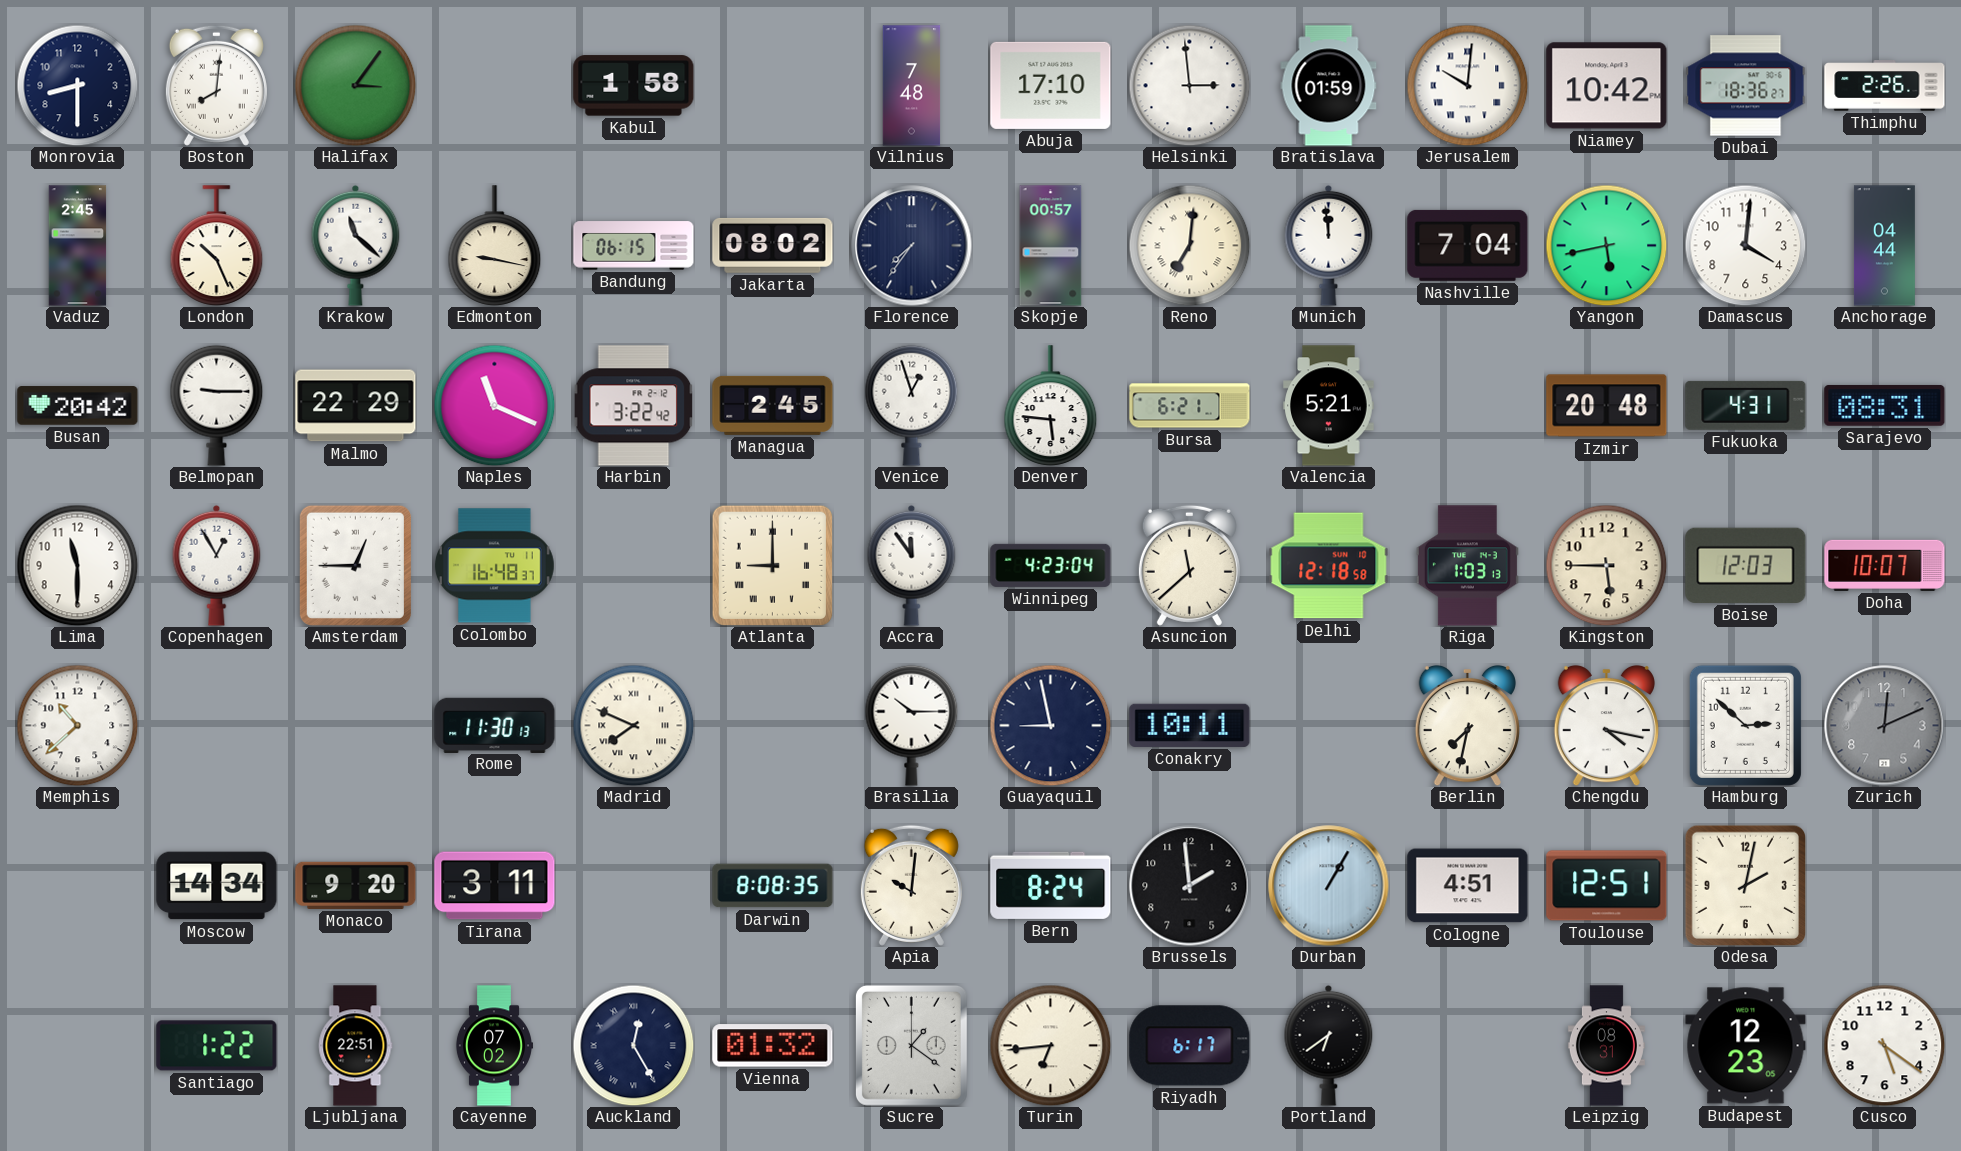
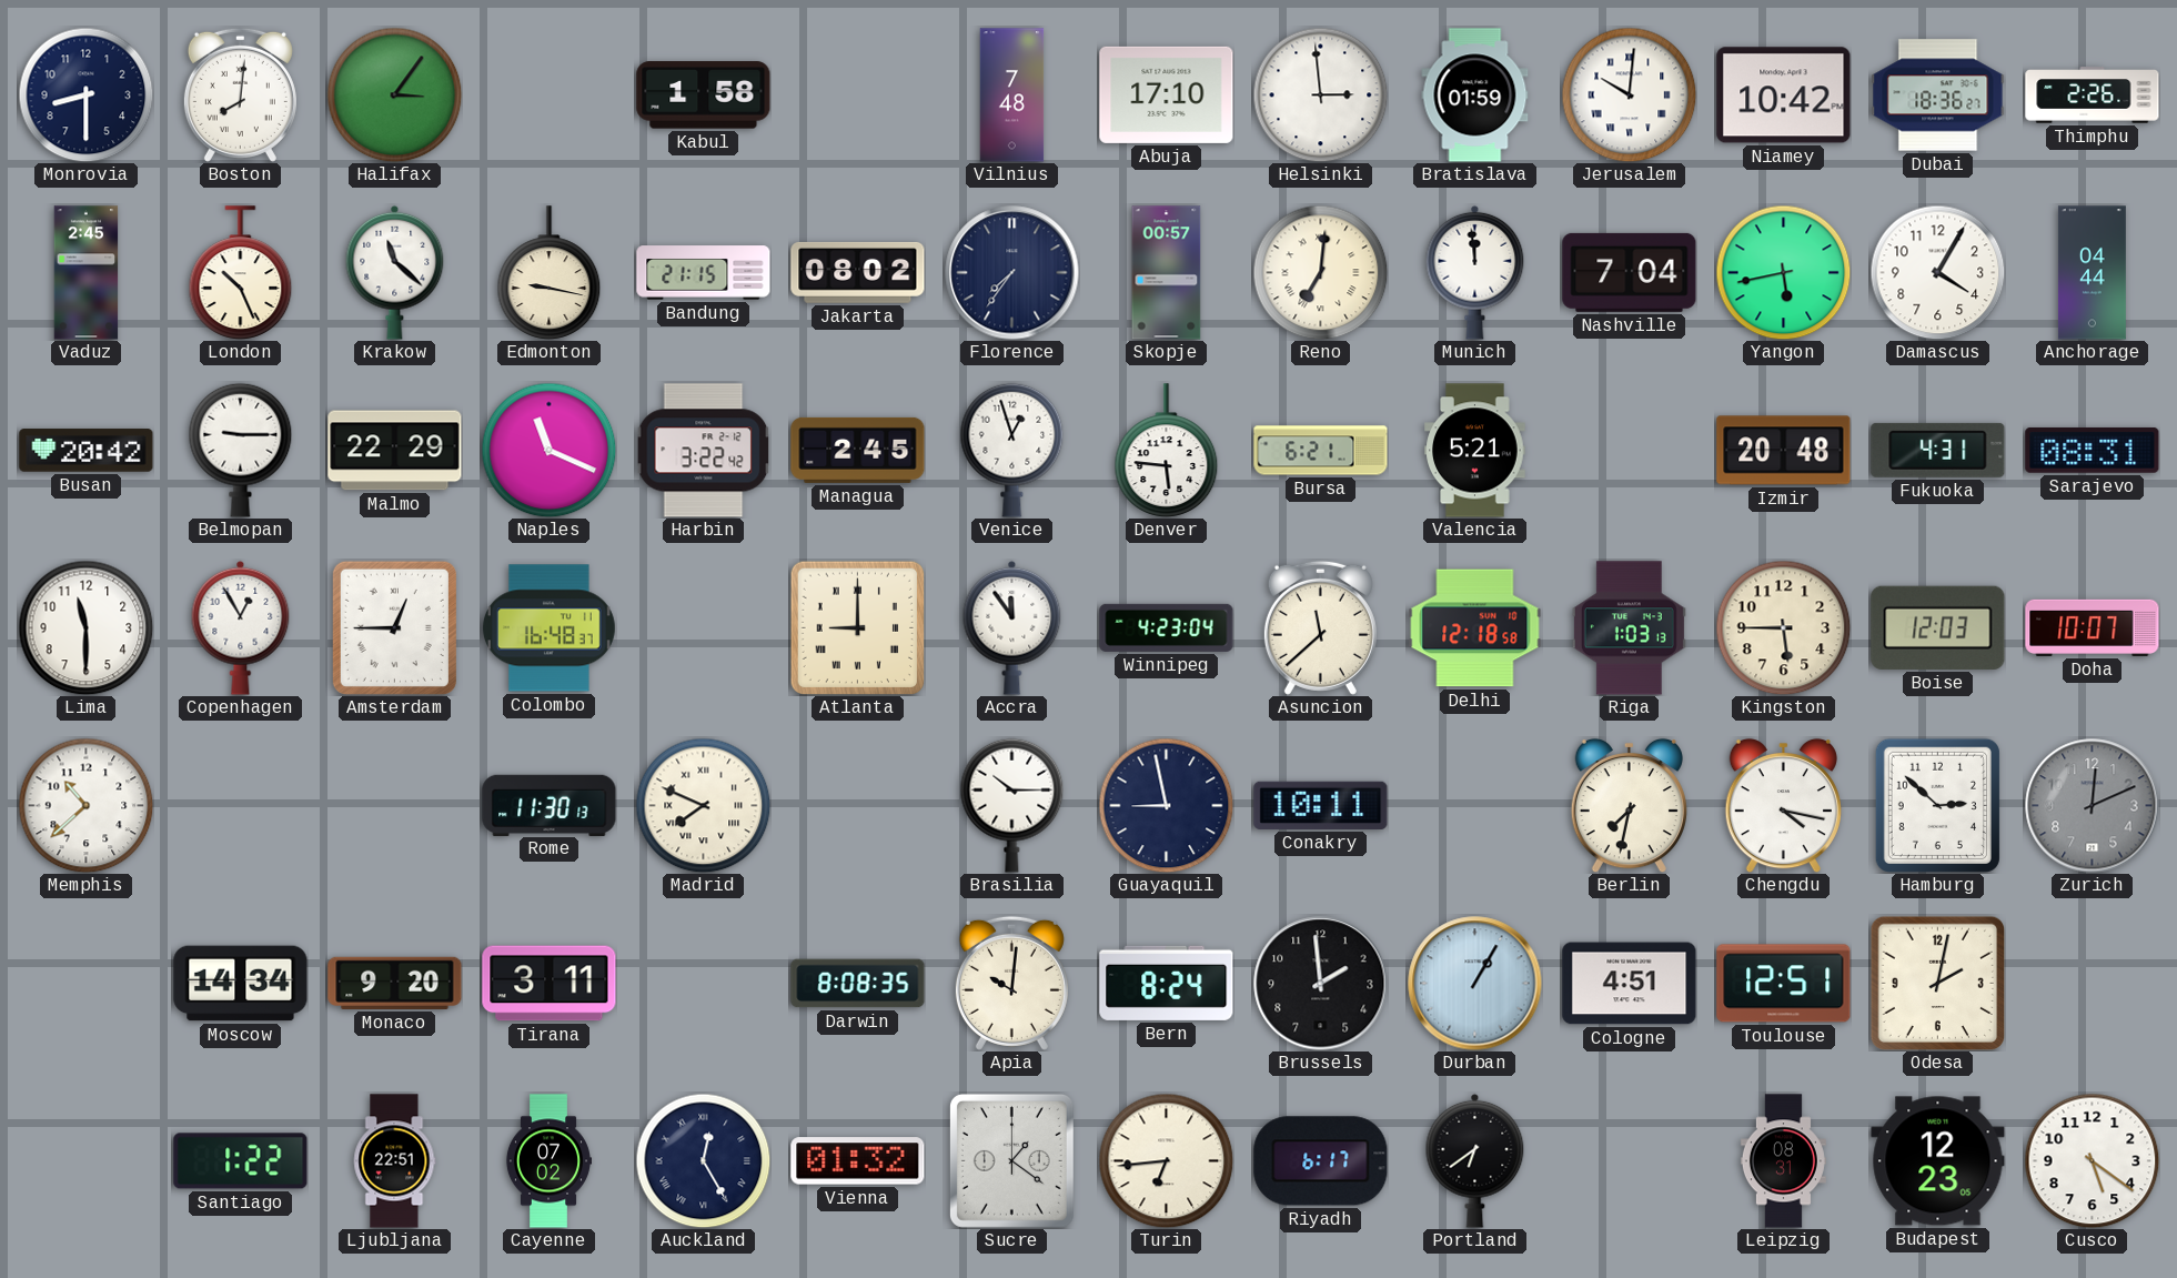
Bandung: 06:15 -> 21:15 (704, 273)
Damascus: 4:01 -> 4:05 (1937, 272)
